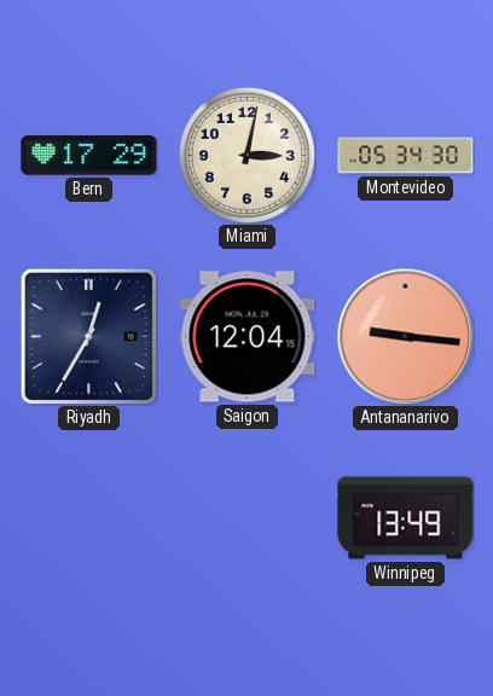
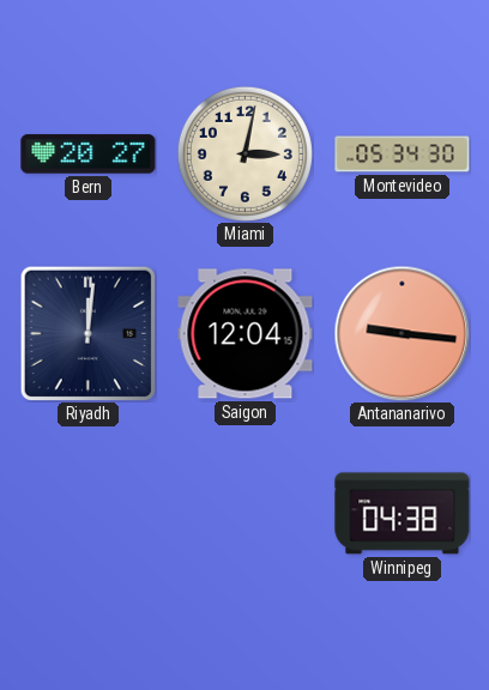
Bern: 17:29 -> 20:27 (89, 155)
Riyadh: 12:35 -> 12:01 (87, 333)
Winnipeg: 13:49 -> 04:38 (403, 514)
